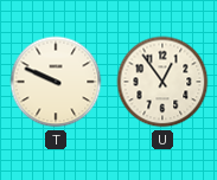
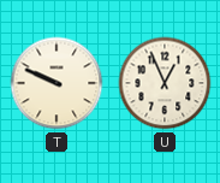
U: 12:54 -> 12:56 (165, 83)
